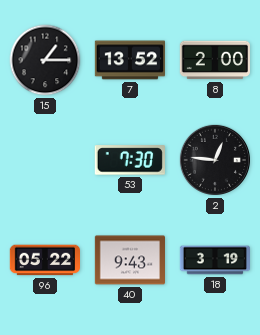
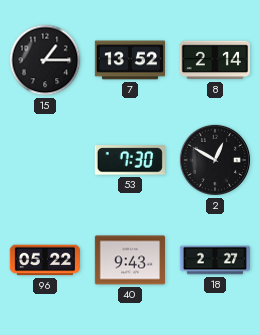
8: 2:00 -> 2:14 (214, 60)
2: 12:46 -> 12:50 (215, 160)
18: 3:19 -> 2:27 (214, 260)
